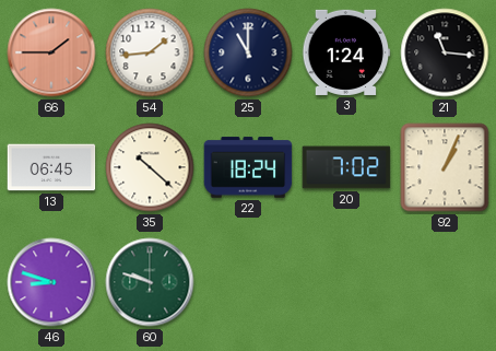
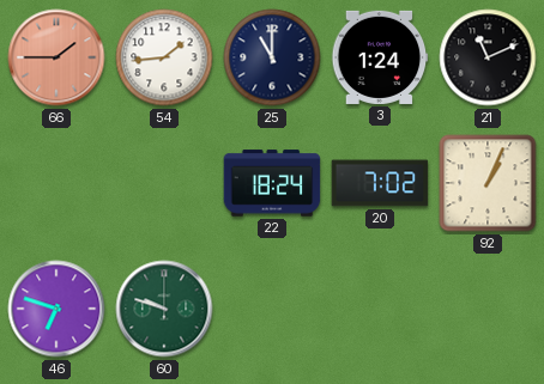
21: 11:16 -> 11:11 (488, 57)
13: 06:45 -> none (51, 167)
35: 10:22 -> none (150, 167)
46: 8:48 -> 6:48 (56, 309)
